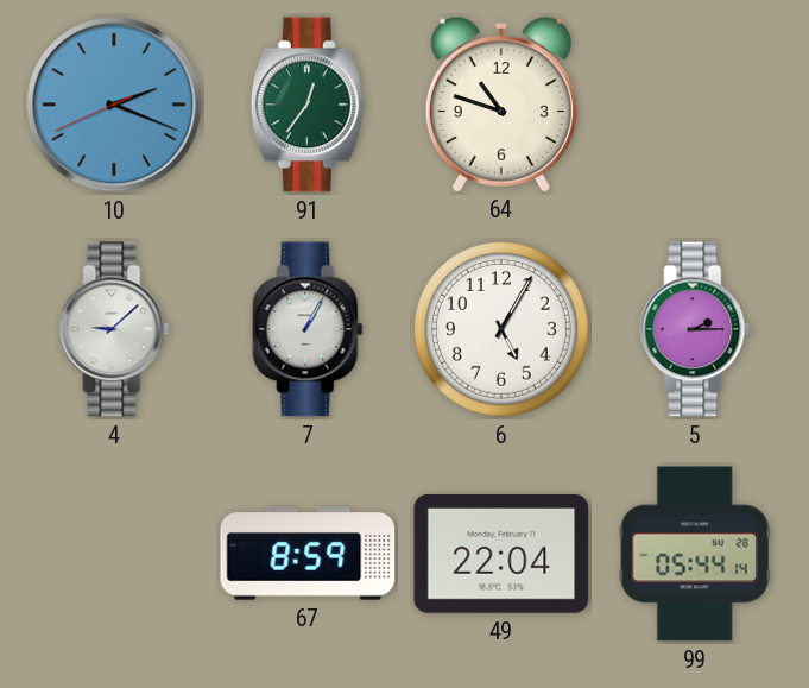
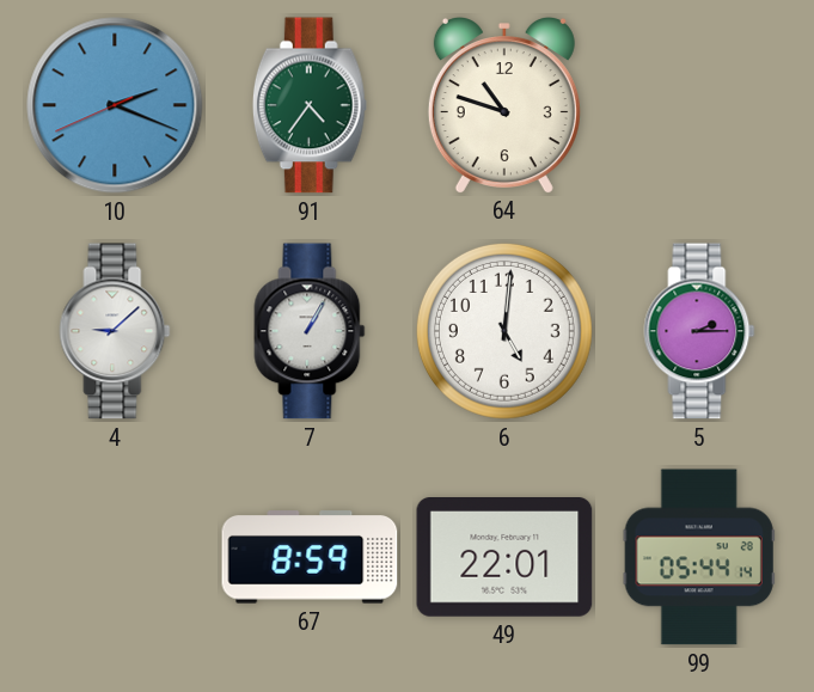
91: 12:36 -> 4:36 (310, 105)
6: 5:05 -> 5:01 (504, 331)
49: 22:04 -> 22:01 (504, 557)
